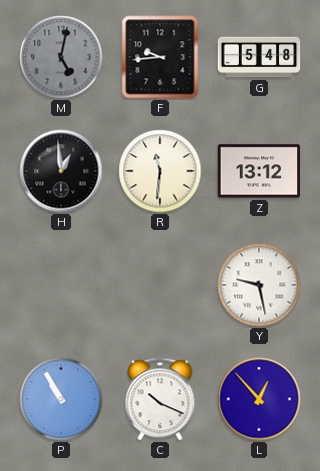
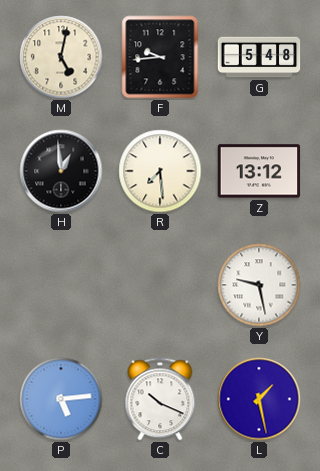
M dial: grey -> cream (61, 57)
R: 11:31 -> 7:29 (160, 171)
P: 10:55 -> 5:14 (61, 399)
L: 12:53 -> 1:28 (259, 399)
